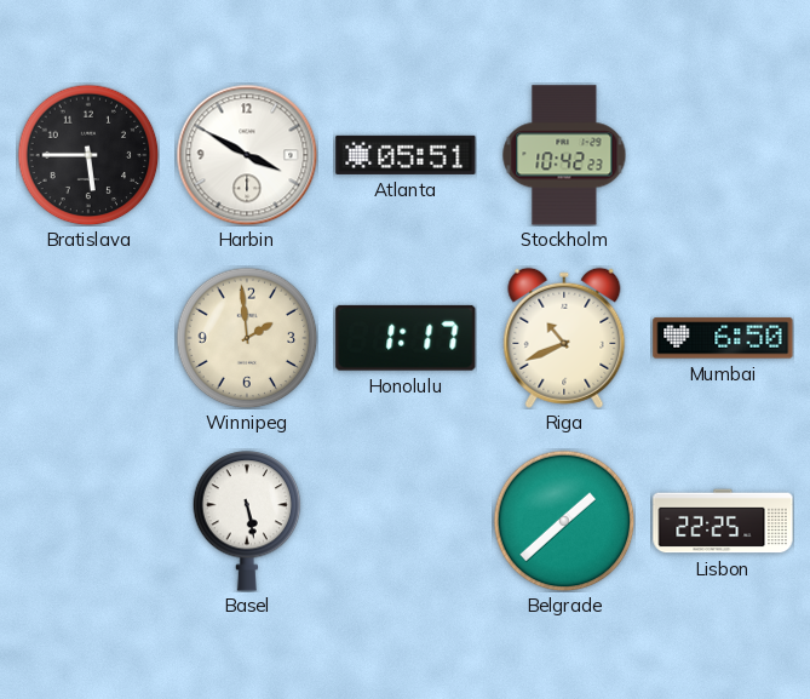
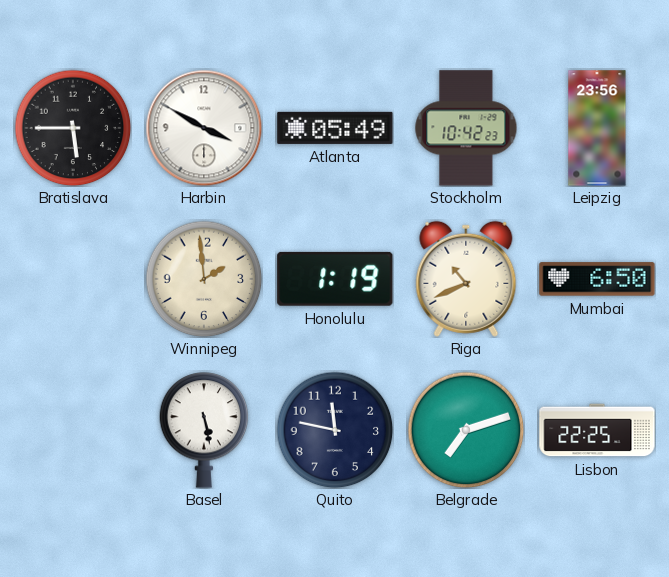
Atlanta: 05:51 -> 05:49 (335, 128)
Leipzig: none -> 23:56 (597, 128)
Honolulu: 1:17 -> 1:19 (335, 279)
Quito: none -> 11:47 (335, 430)
Belgrade: 1:38 -> 7:12 (466, 430)
